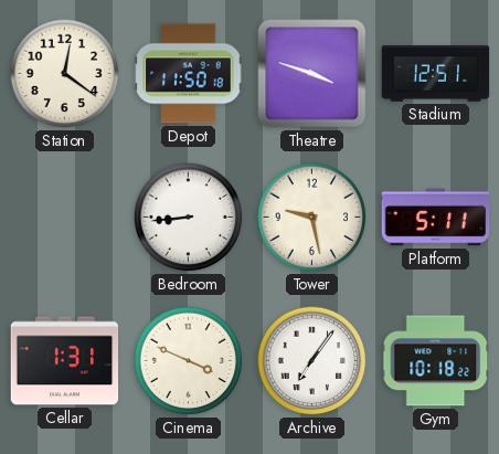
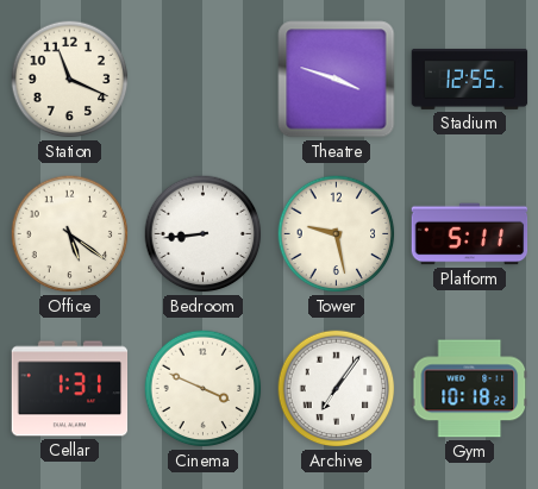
Station: 12:21 -> 11:19 (70, 80)
Depot: 11:50 -> none (189, 74)
Stadium: 12:51 -> 12:55 (470, 79)
Office: none -> 5:21 (70, 234)
